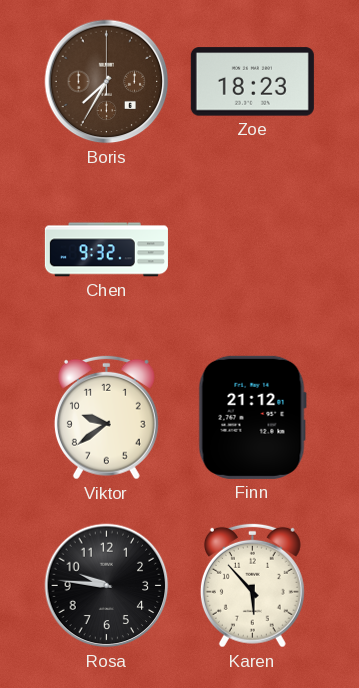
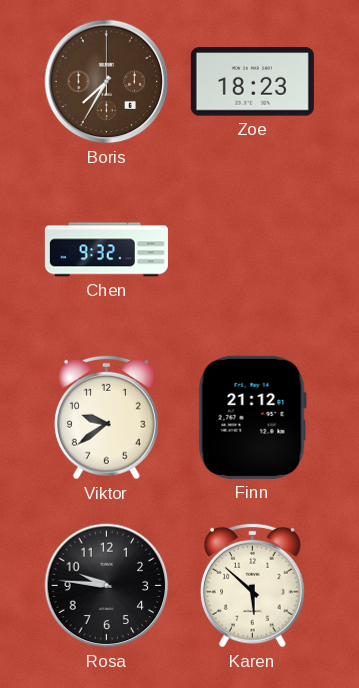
Karen: 5:53 -> 5:52 (252, 585)
